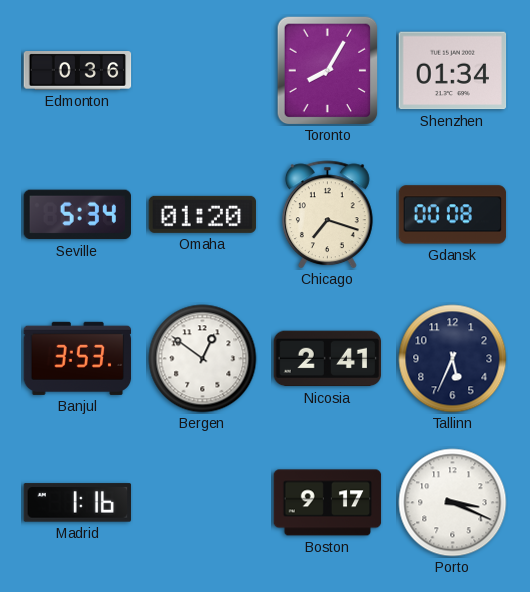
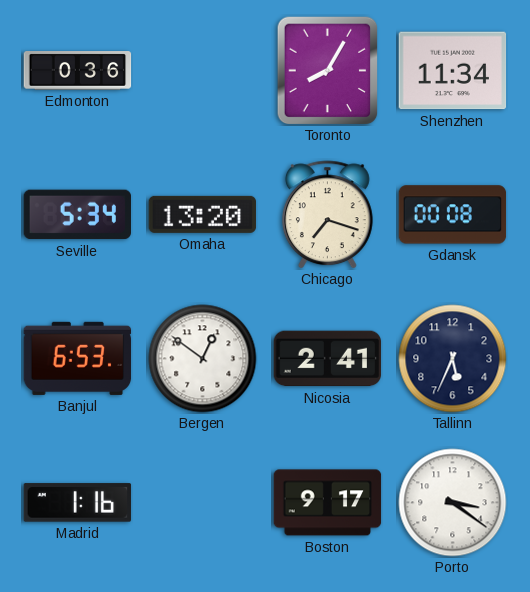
Shenzhen: 01:34 -> 11:34 (453, 71)
Omaha: 01:20 -> 13:20 (203, 214)
Banjul: 3:53 -> 6:53 (78, 358)
Porto: 3:19 -> 3:21 (453, 503)
